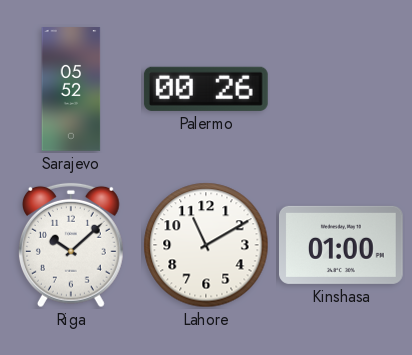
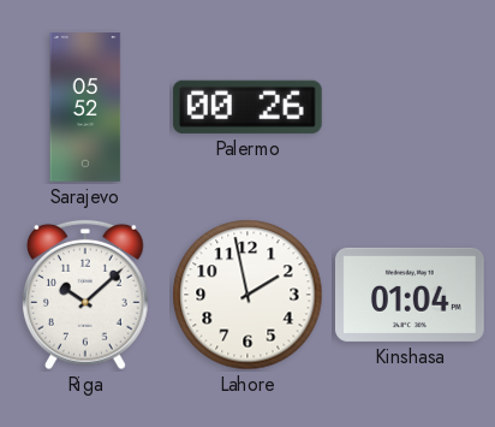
Lahore: 11:10 -> 1:58 (247, 295)
Kinshasa: 01:00 -> 01:04 (411, 295)
